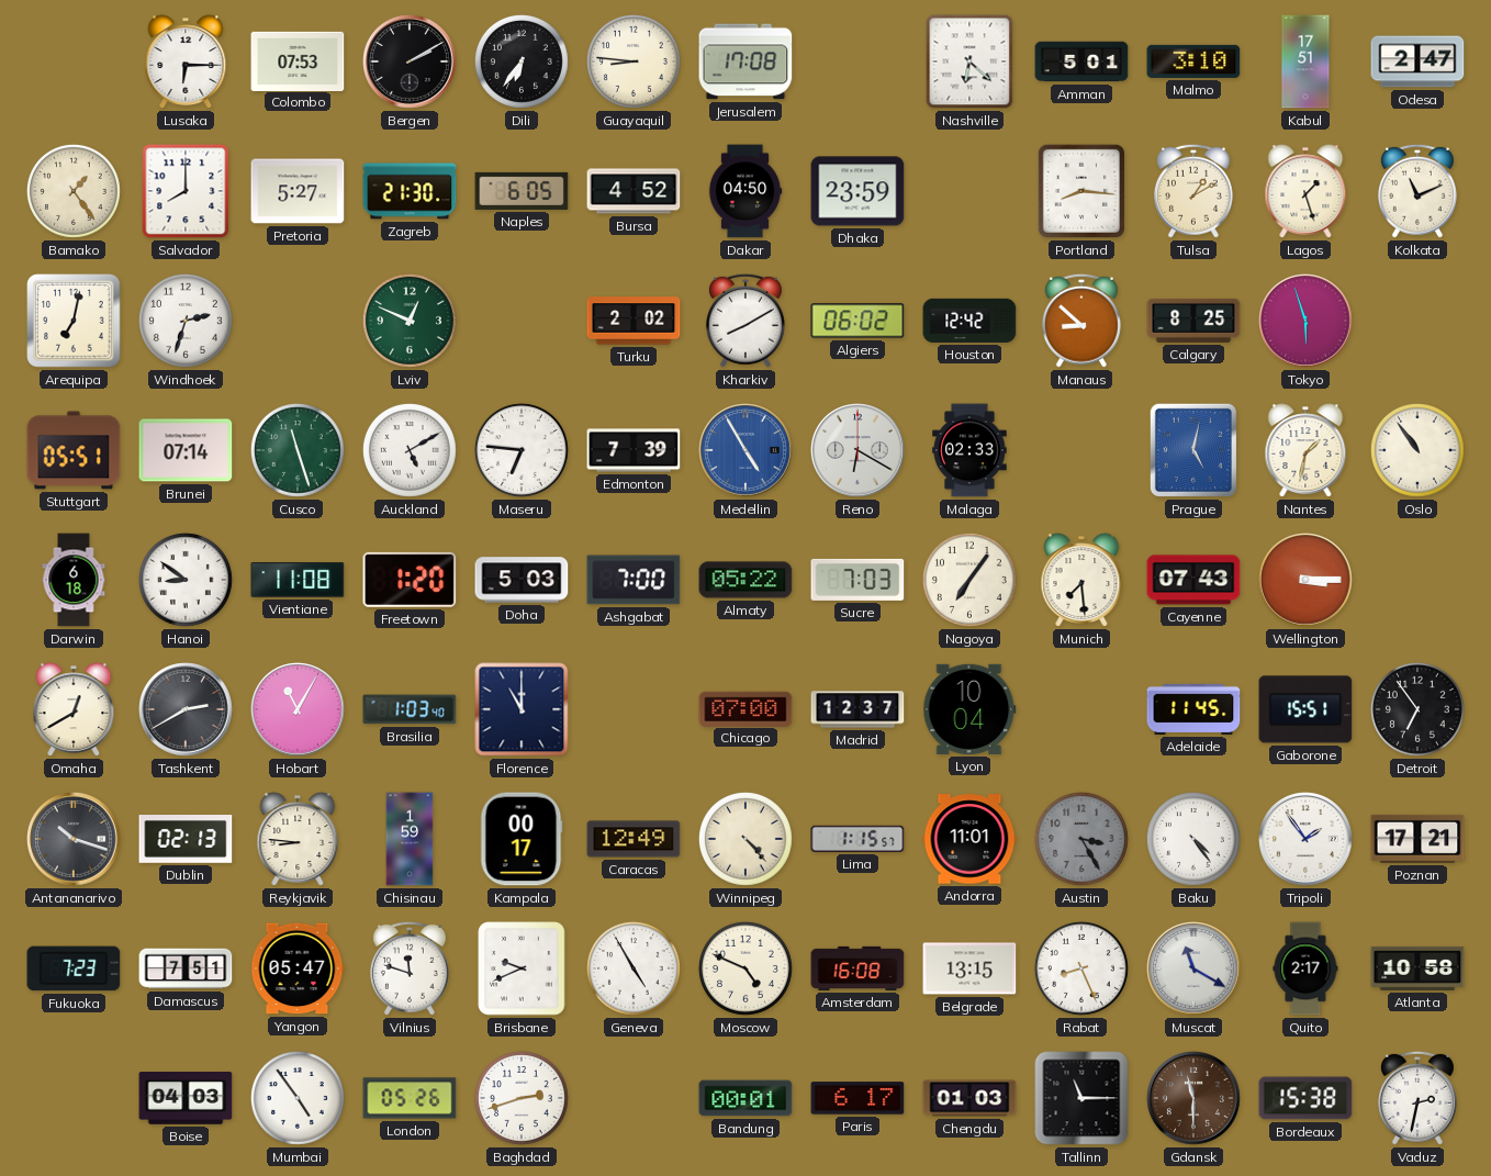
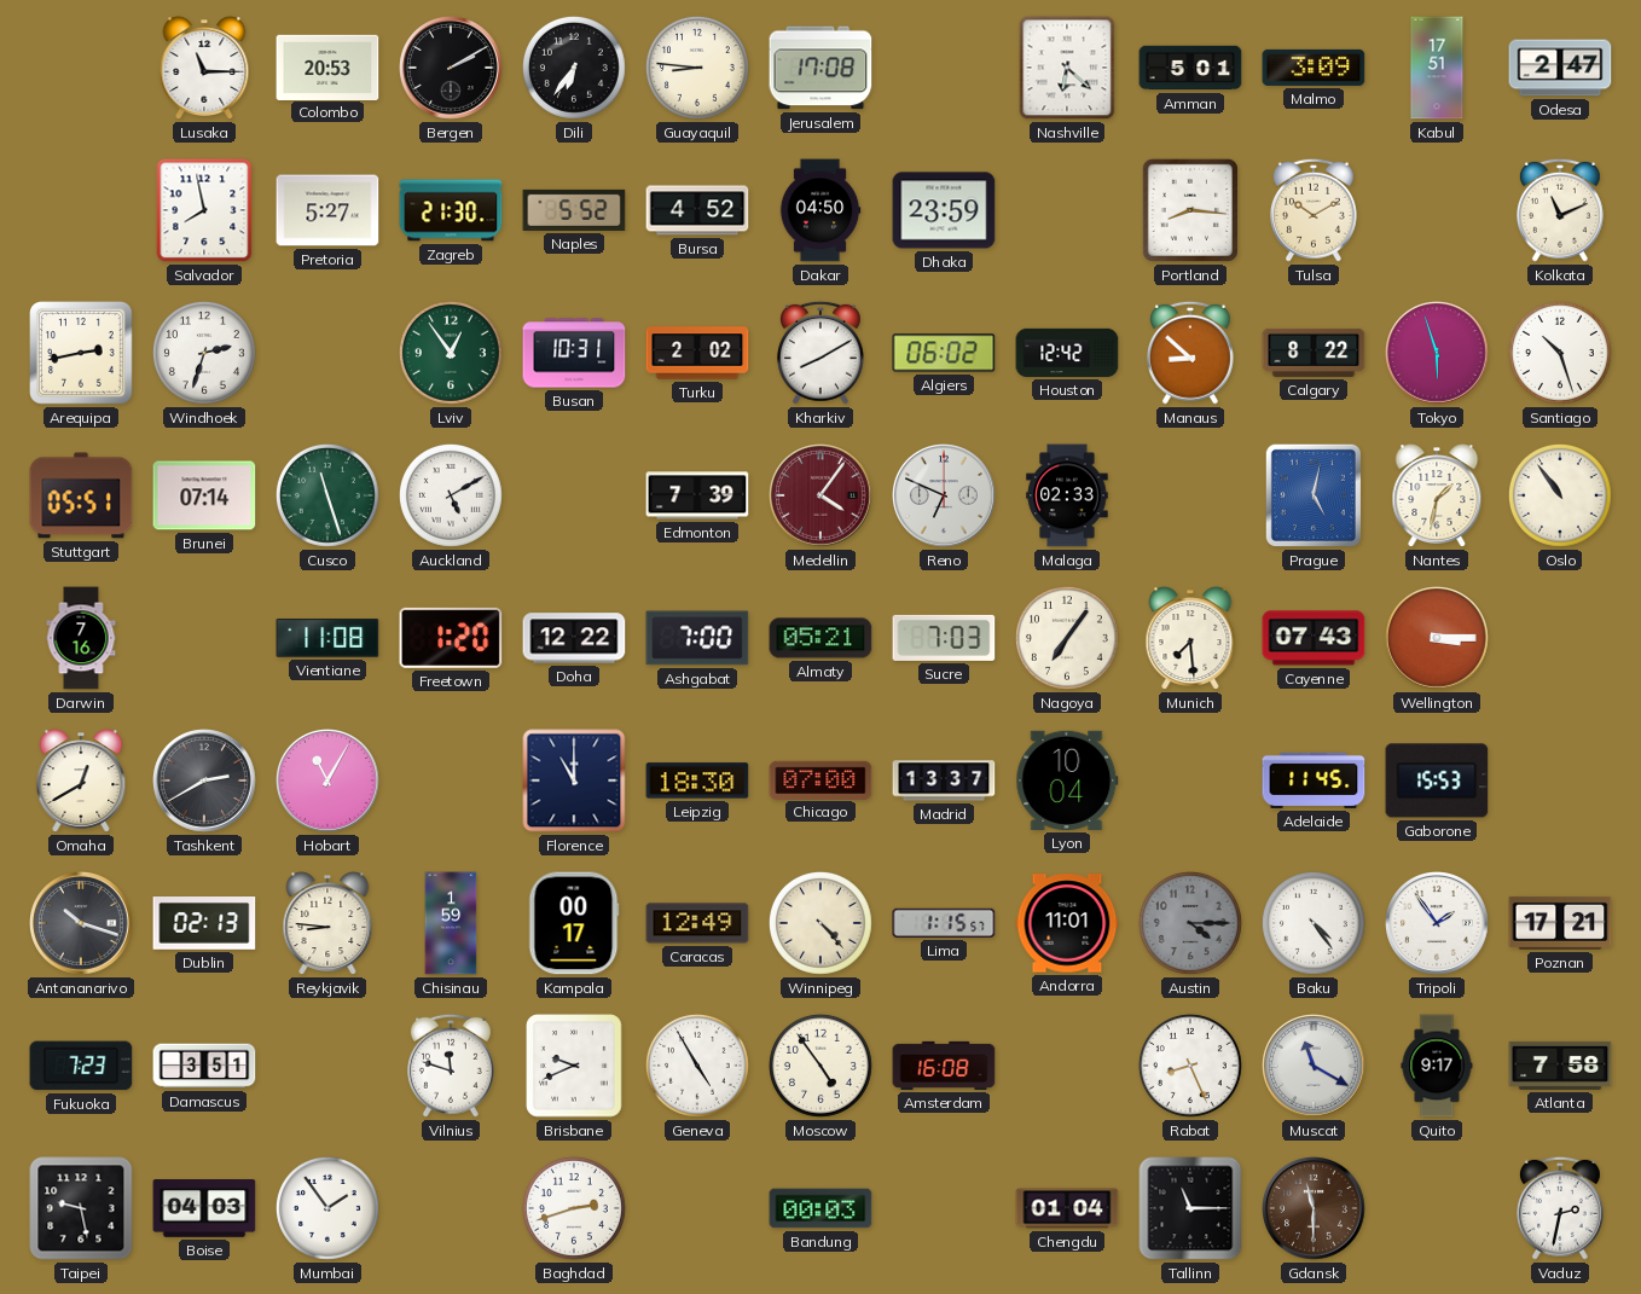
Lusaka: 6:15 -> 11:15 (204, 68)
Colombo: 07:53 -> 20:53 (327, 66)
Malmo: 3:10 -> 3:09 (1314, 68)
Bamako: 1:24 -> none (74, 191)
Salvador: 8:00 -> 7:58 (204, 210)
Naples: 6:05 -> 5:52 (574, 210)
Tulsa: 1:10 -> 10:10 (1314, 210)
Lagos: 1:27 -> none (1305, 191)
Arequipa: 7:02 -> 2:43 (81, 353)
Lviv: 12:49 -> 12:54 (451, 353)
Busan: none -> 10:31 (574, 353)
Calgary: 8:25 -> 8:22 (1314, 353)
Santiago: none -> 10:27 (1560, 353)
Maseru: 6:46 -> none (522, 450)
Medellin: 4:55 -> 4:06 (822, 497)
Medellin dial: blue -> burgundy (822, 497)
Reno: 6:20 -> 6:49 (945, 497)
Darwin: 6:18 -> 7:16 (81, 638)
Hanoi: 8:51 -> none (186, 580)
Doha: 5:03 -> 12:22 (574, 638)
Almaty: 05:22 -> 05:21 (820, 638)
Brasilia: 1:03 -> none (410, 709)
Leipzig: none -> 18:30 (697, 781)
Madrid: 12:37 -> 13:37 (944, 781)
Gaborone: 15:51 -> 15:53 (1437, 781)
Detroit: 6:54 -> none (1417, 709)
Austin: 3:25 -> 4:15 (1190, 923)
Damascus: 7:51 -> 3:51 (204, 1066)
Yangon: 05:47 -> none (298, 968)
Moscow: 4:49 -> 4:54 (820, 1066)
Belgrade: 13:15 -> none (969, 968)
Quito: 2:17 -> 9:17 (1437, 1066)
Atlanta: 10:58 -> 7:58 (1560, 1066)
Taipei: none -> 9:28 (81, 1208)
Mumbai: 4:54 -> 1:54 (327, 1208)
London: 05:26 -> none (410, 1098)
Bandung: 00:01 -> 00:03 (820, 1208)
Paris: 6:17 -> none (857, 1098)
Chengdu: 01:03 -> 01:04 (1067, 1208)
Bordeaux: 15:38 -> none (1305, 1098)
